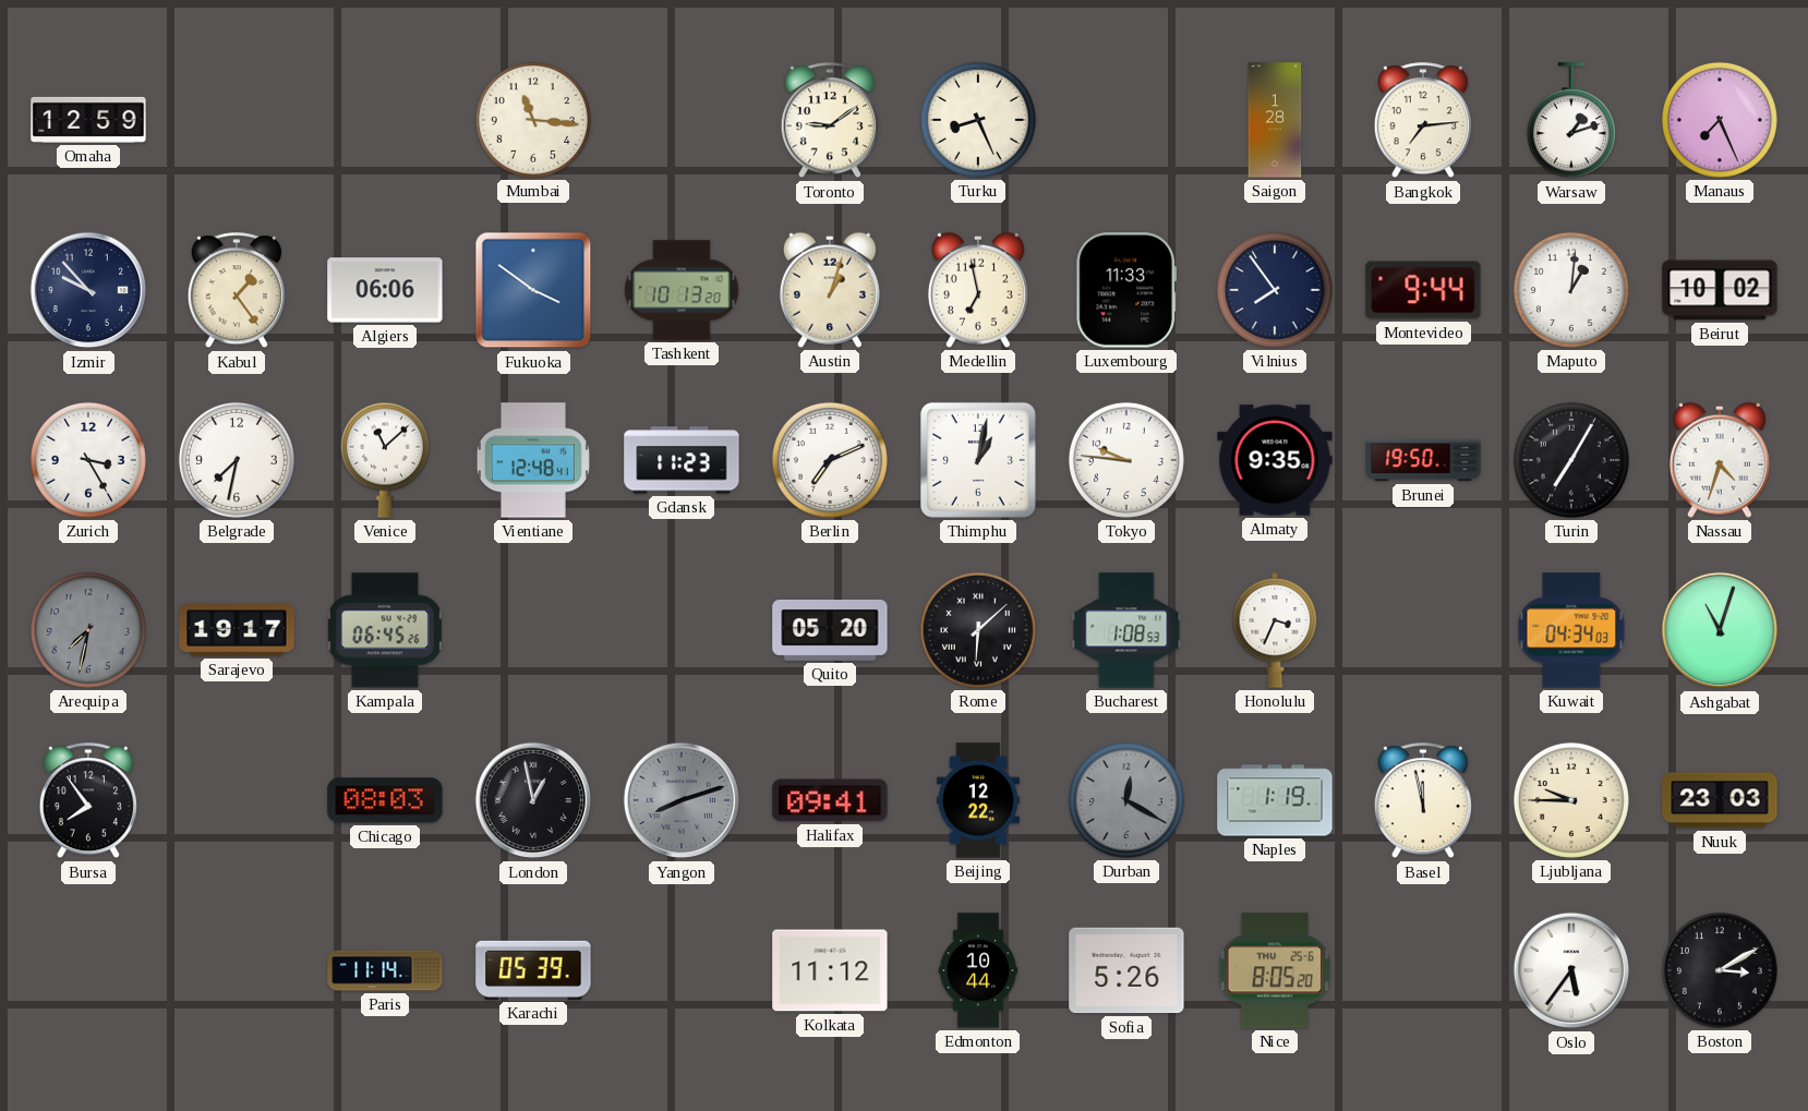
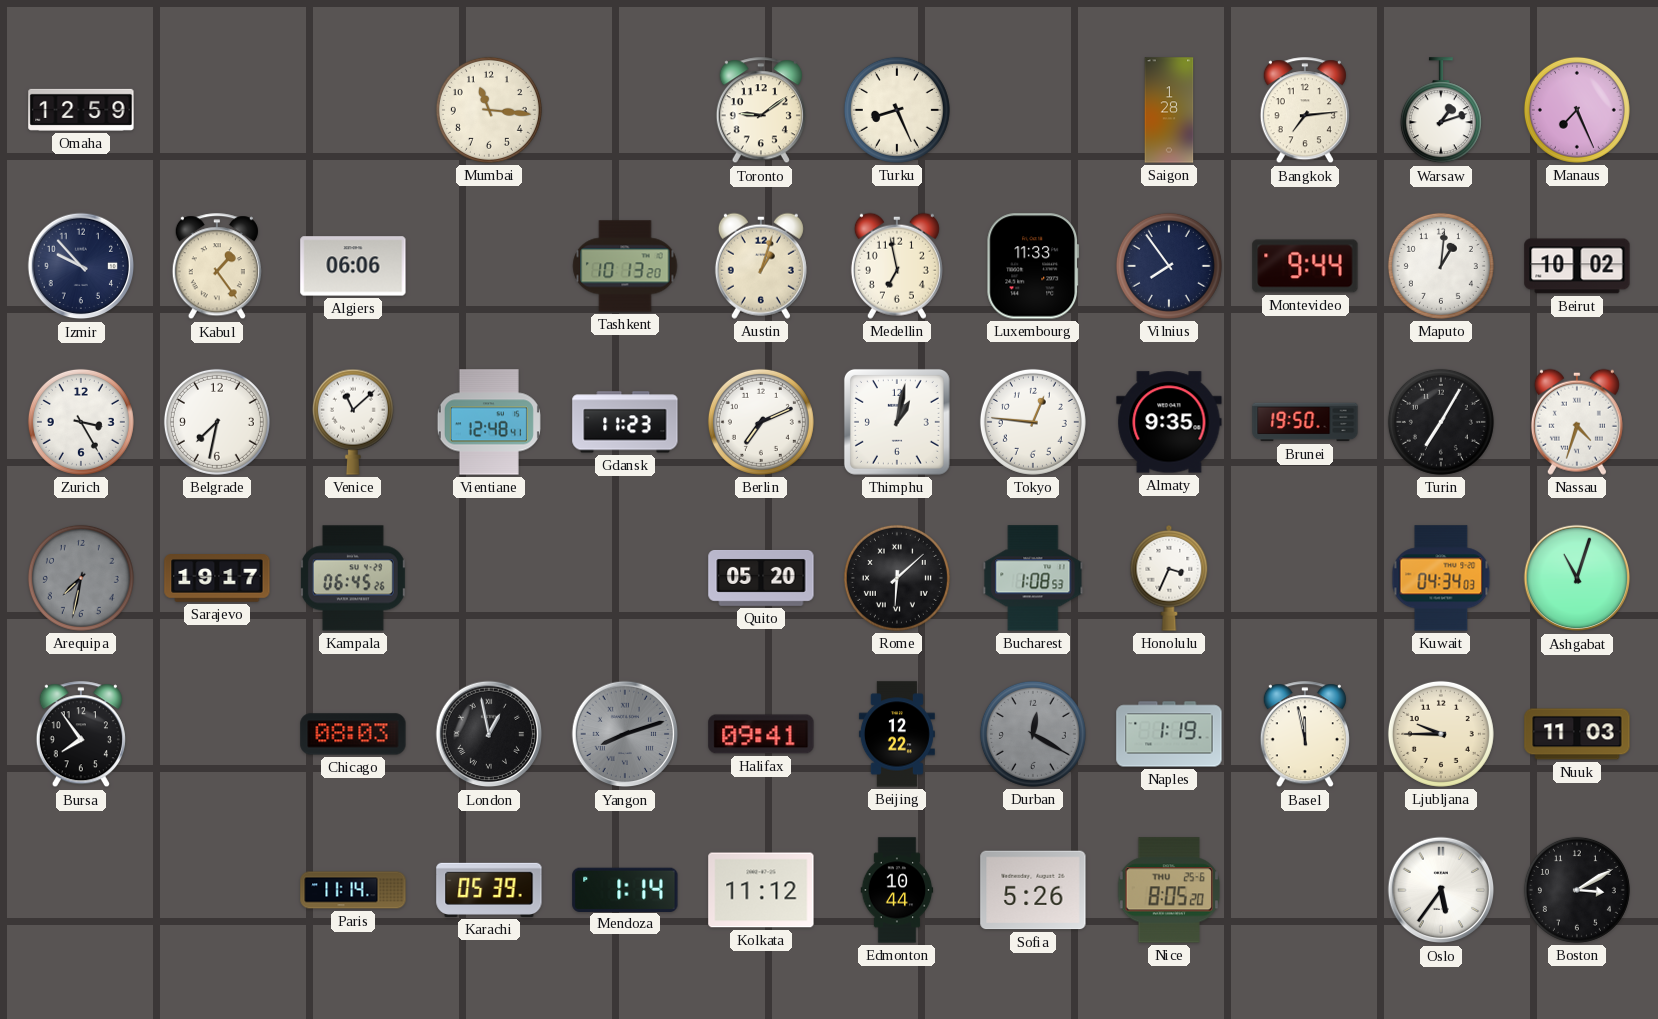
Fukuoka: 3:51 -> none (533, 290)
Tokyo: 9:46 -> 12:46 (1033, 422)
Nuuk: 23:03 -> 11:03 (1577, 734)
Mendoza: none -> 1:14 (625, 889)
